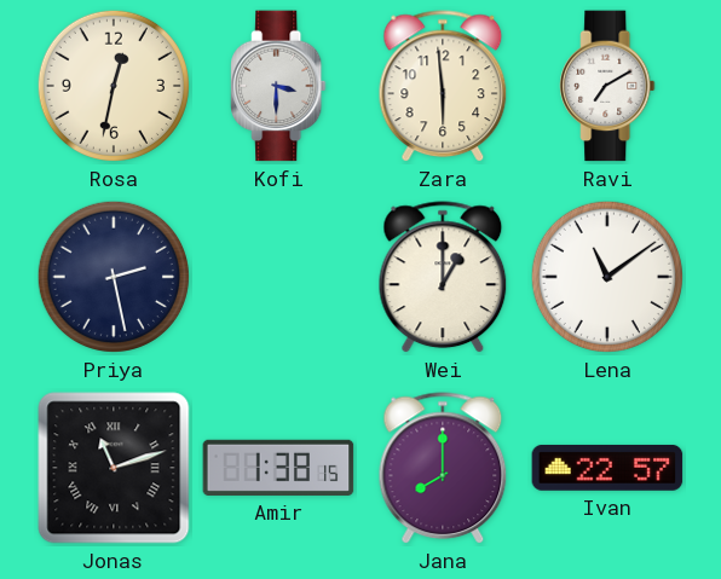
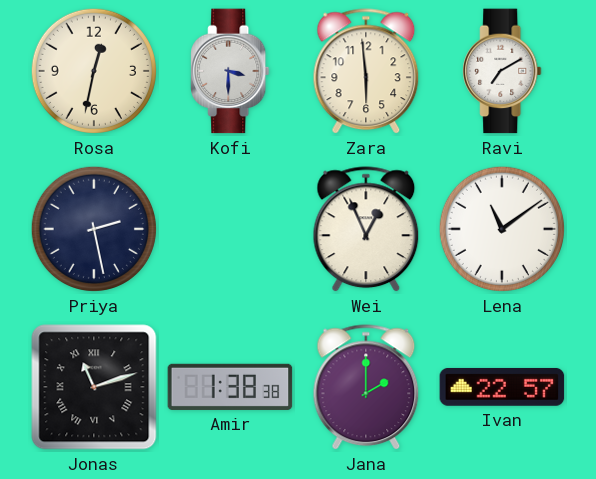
Wei: 1:00 -> 12:56 (366, 230)
Amir: 1:38:15 -> 1:38:38 (230, 387)
Jana: 8:00 -> 2:00 (366, 388)
